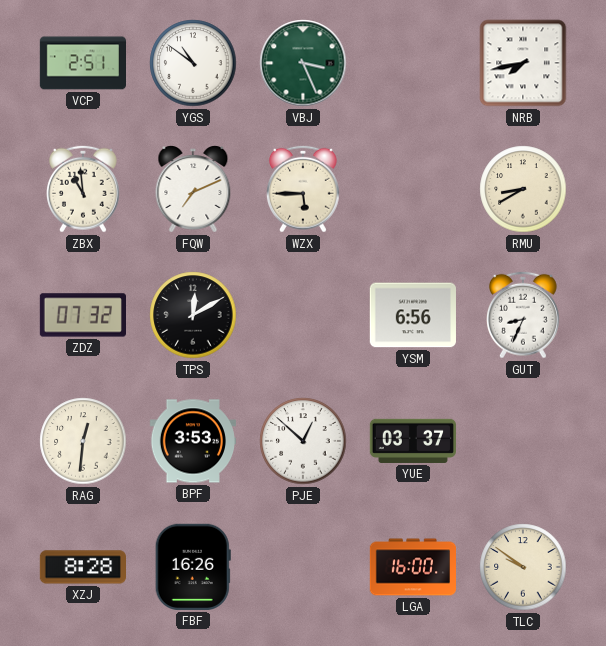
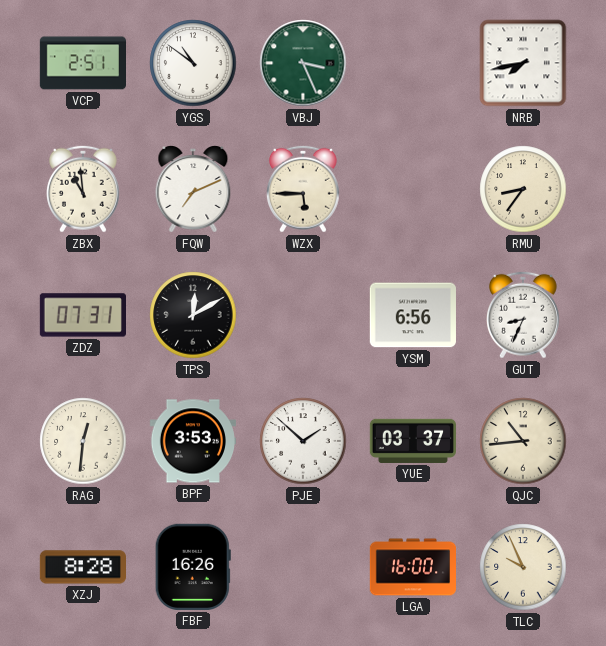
RMU: 8:40 -> 8:36 (523, 189)
ZDZ: 07:32 -> 07:31 (82, 315)
PJE: 12:52 -> 1:52 (303, 441)
QJC: none -> 10:44 (523, 441)
TLC: 9:51 -> 9:56 (523, 567)
